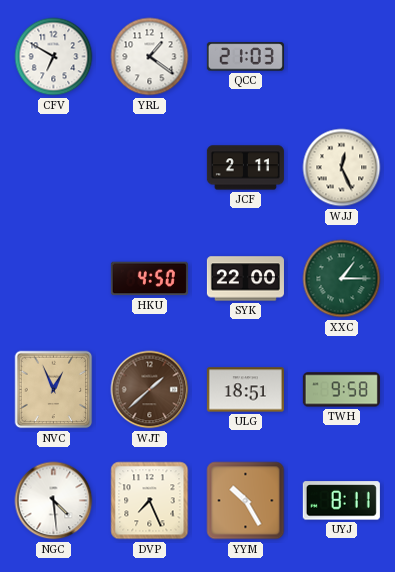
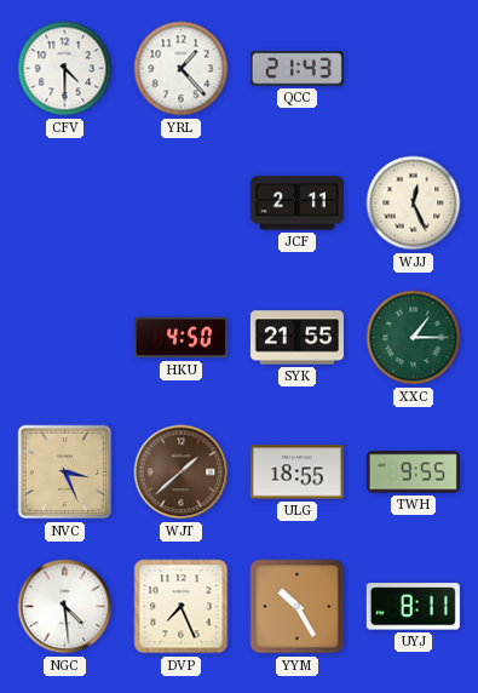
CFV: 6:50 -> 4:30 (65, 69)
YRL: 1:21 -> 1:23 (182, 69)
QCC: 21:03 -> 21:43 (296, 69)
SYK: 22:00 -> 21:55 (296, 338)
NVC: 12:56 -> 3:26 (65, 472)
ULG: 18:51 -> 18:55 (296, 472)
TWH: 9:58 -> 9:55 (413, 472)
